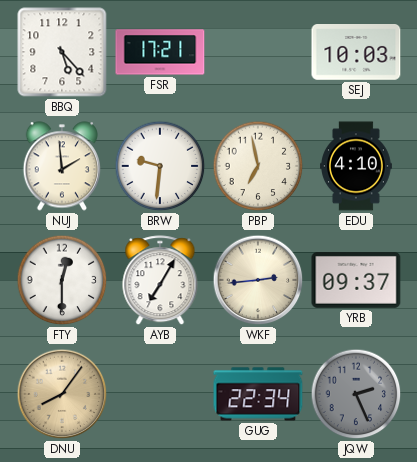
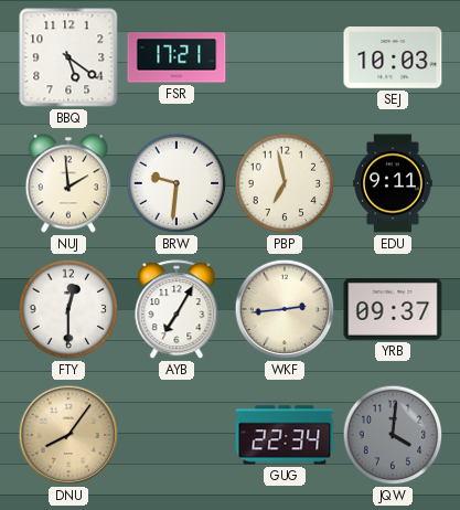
BBQ: 5:23 -> 5:21 (68, 57)
EDU: 4:10 -> 9:11 (394, 183)
JQW: 2:26 -> 4:01 (393, 435)
